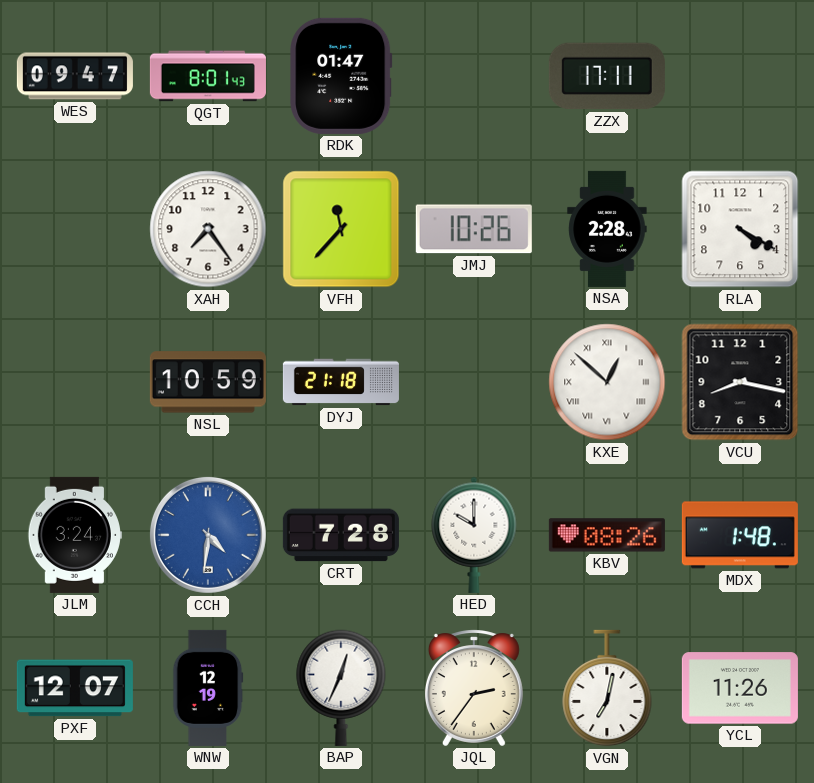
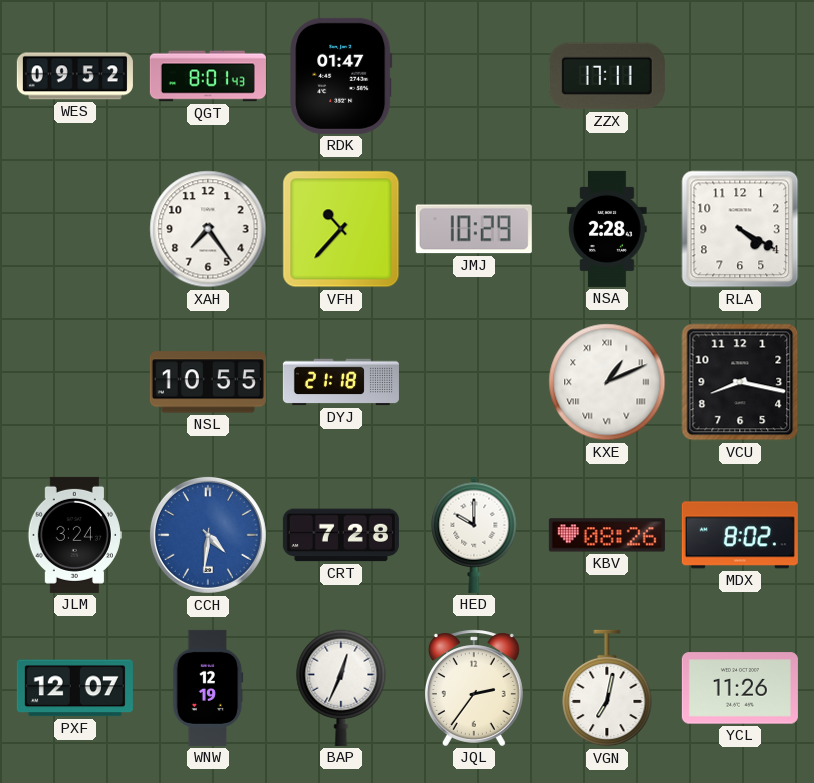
WES: 09:47 -> 09:52 (75, 76)
VFH: 11:37 -> 10:37 (341, 229)
JMJ: 10:26 -> 10:29 (474, 229)
NSL: 10:59 -> 10:55 (208, 382)
KXE: 12:52 -> 1:11 (607, 382)
MDX: 1:48 -> 8:02 (740, 535)
